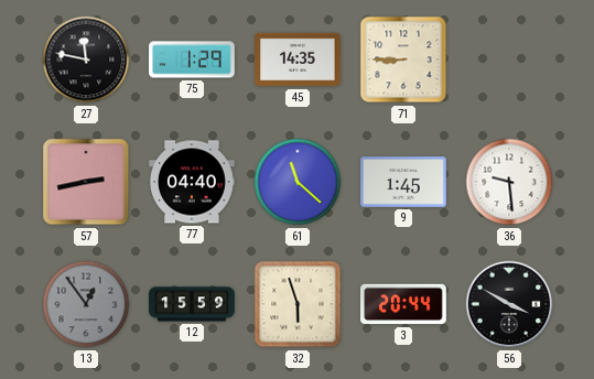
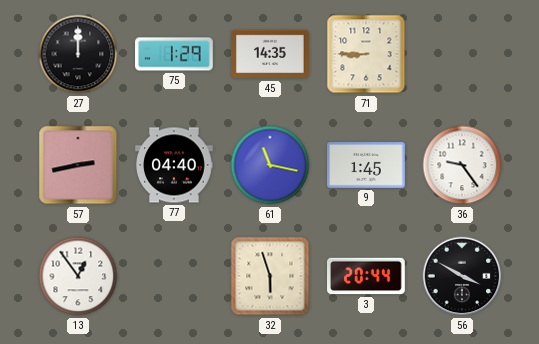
27: 11:47 -> 12:00 (78, 54)
61: 11:22 -> 11:17 (270, 165)
36: 9:29 -> 9:24 (462, 165)
13 dial: grey -> white (78, 276)
12: 15:59 -> none (192, 304)
